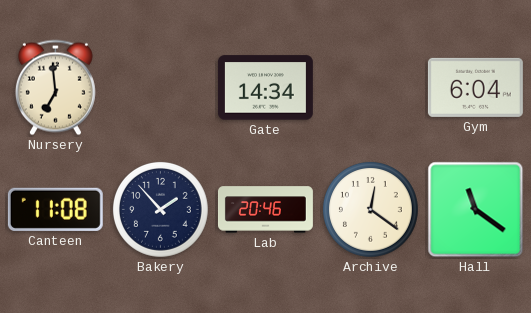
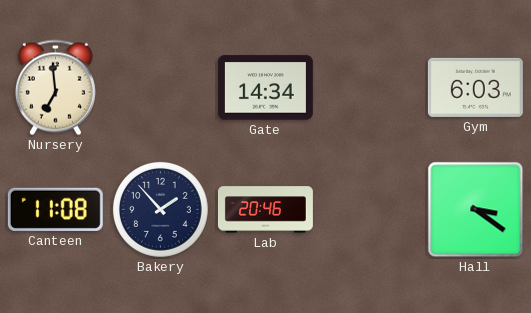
Gym: 6:04 -> 6:03 (475, 87)
Archive: 12:21 -> none (370, 209)
Hall: 11:21 -> 3:21 (476, 210)
